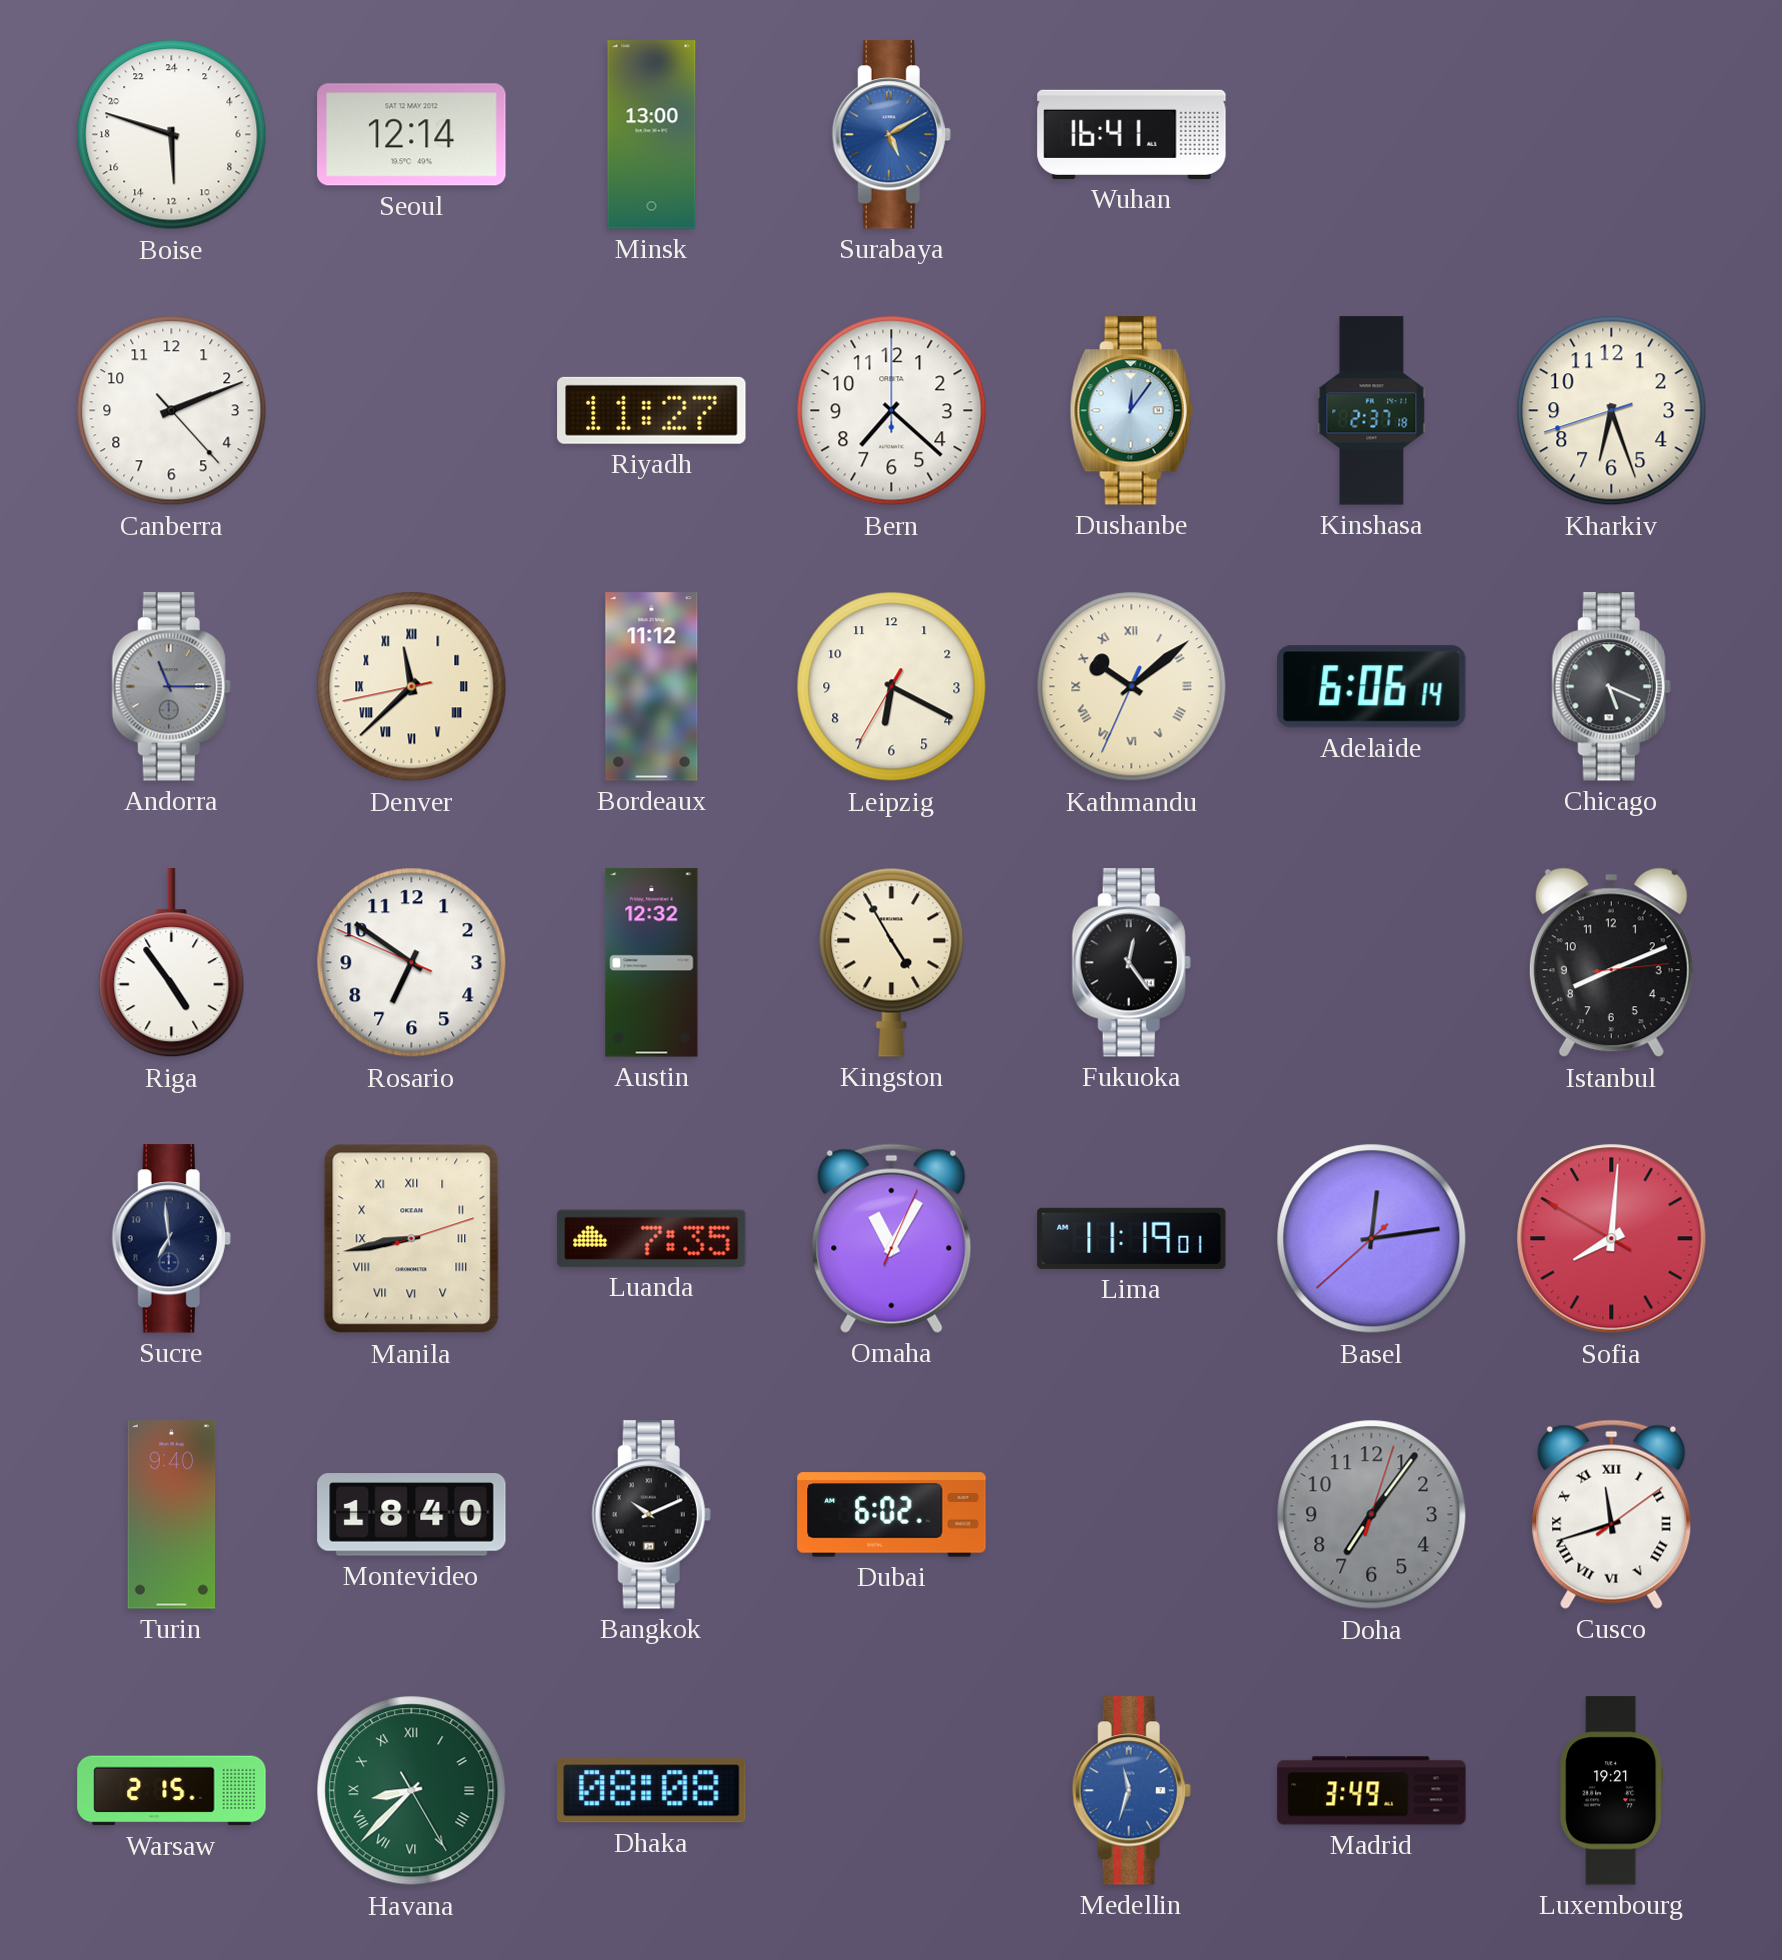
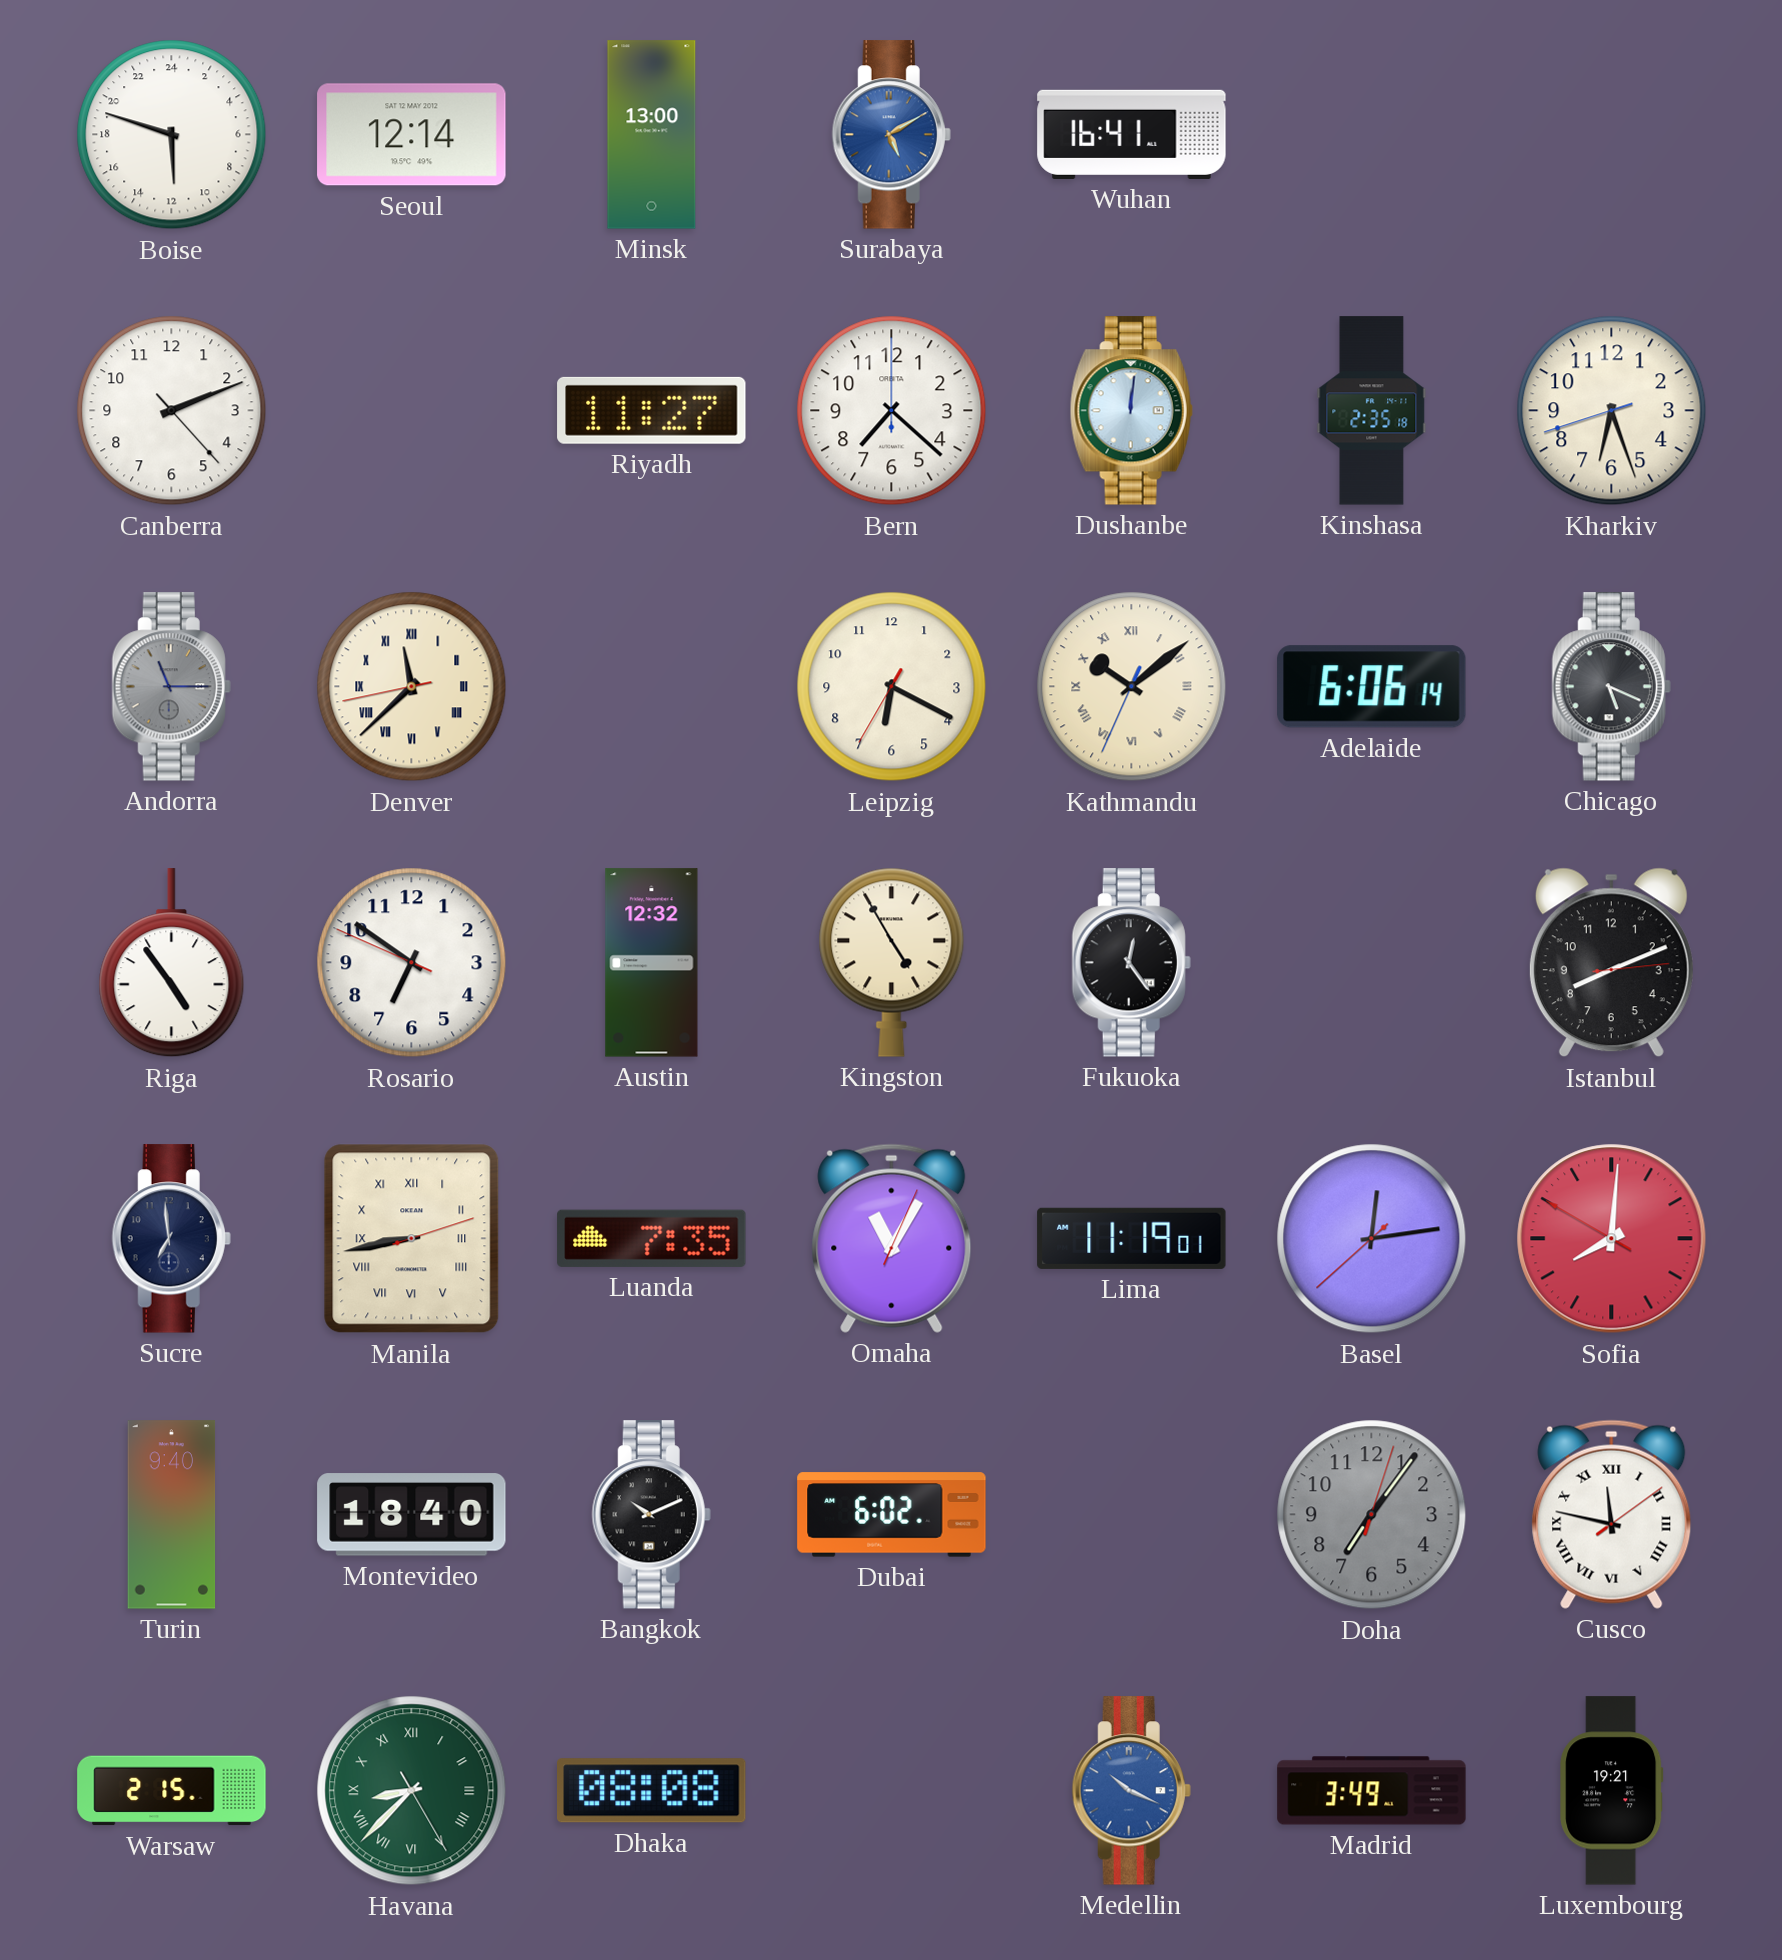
Dushanbe: 12:06 -> 12:01 (1131, 411)
Kinshasa: 2:37 -> 2:35 (1372, 411)
Bordeaux: 11:12 -> none (652, 687)
Cusco: 11:42 -> 11:47 (1612, 1514)
Medellin: 11:33 -> 10:19 (1131, 1791)
